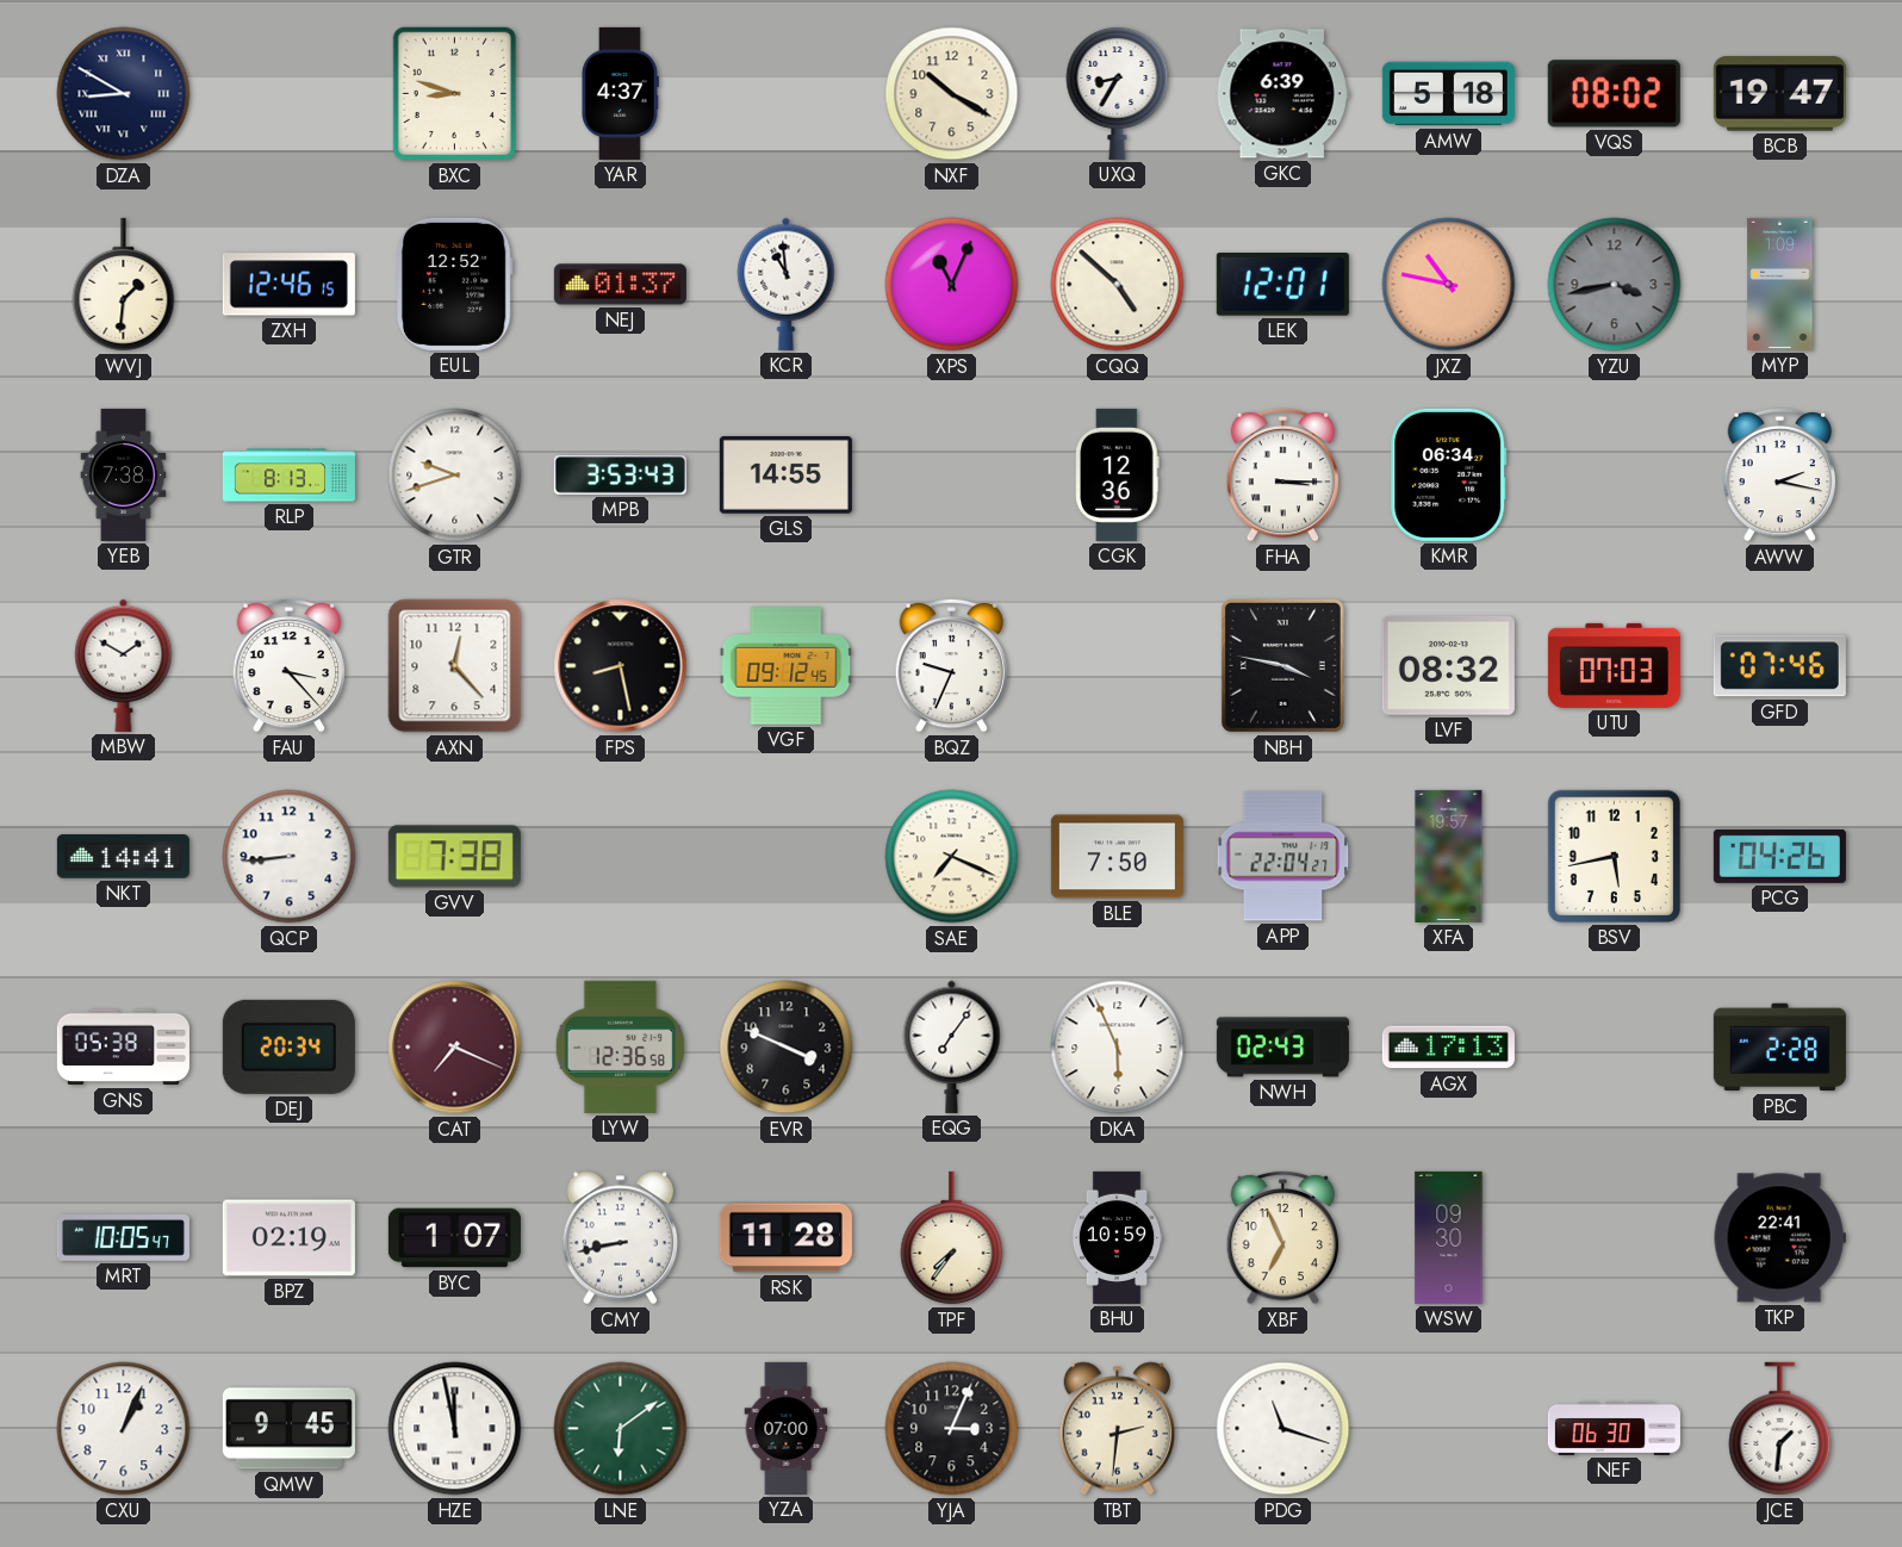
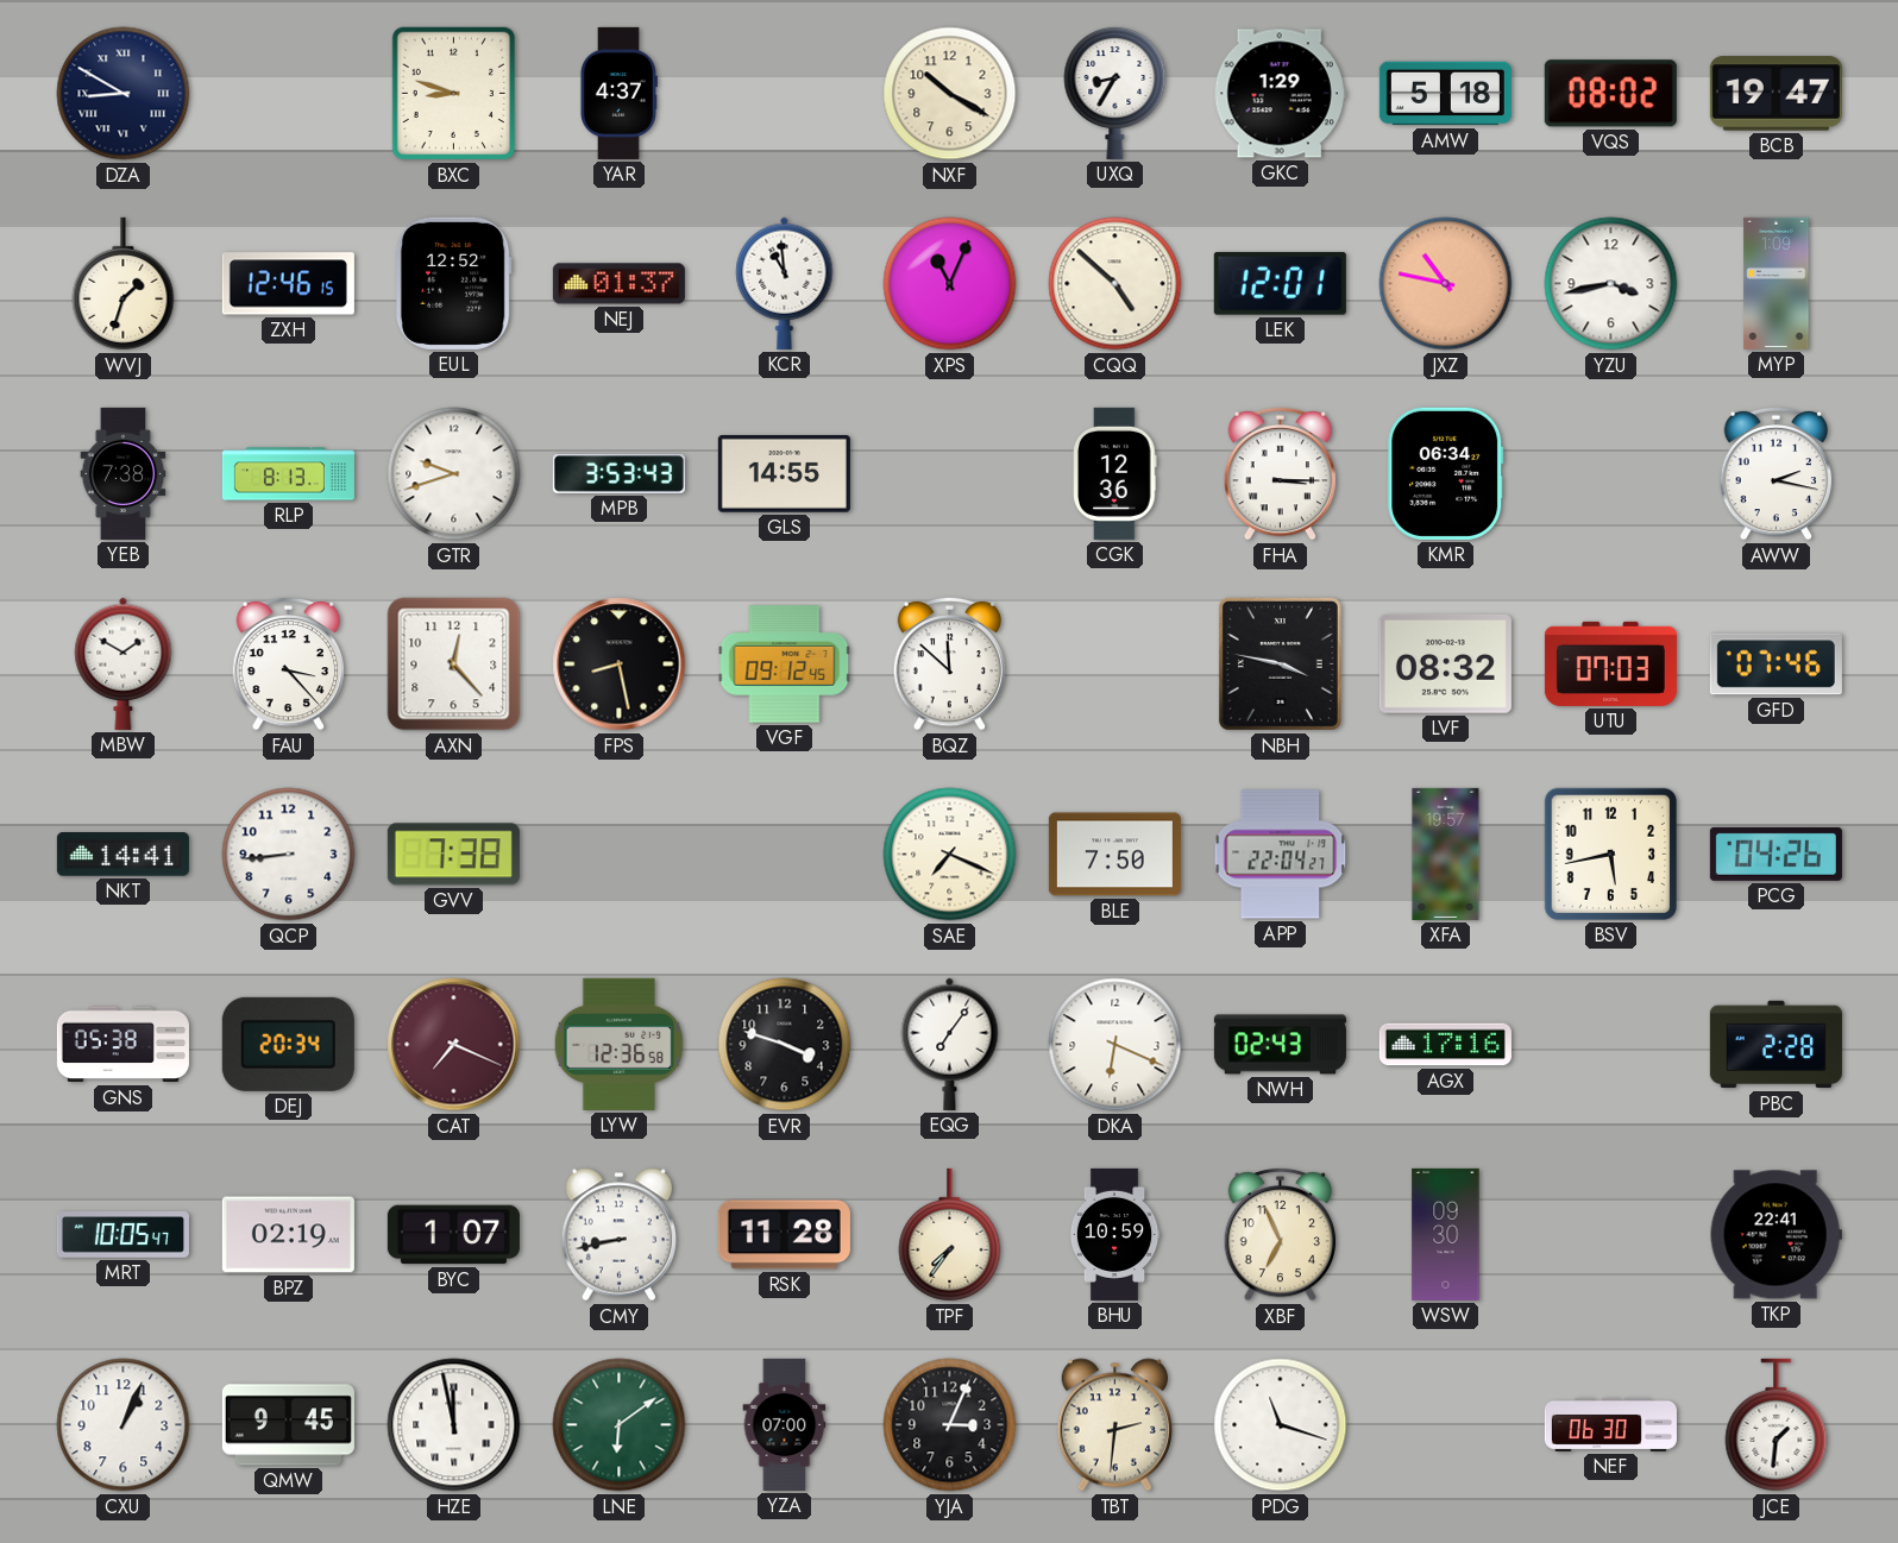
GKC: 6:39 -> 1:29 (1280, 94)
WVJ: 1:31 -> 1:33 (124, 284)
YZU dial: grey -> white (1611, 284)
BQZ: 9:34 -> 11:52 (950, 663)
EVR: 3:49 -> 3:48 (785, 1045)
DKA: 5:56 -> 6:19 (1115, 1045)
AGX: 17:13 -> 17:16 (1445, 1045)
